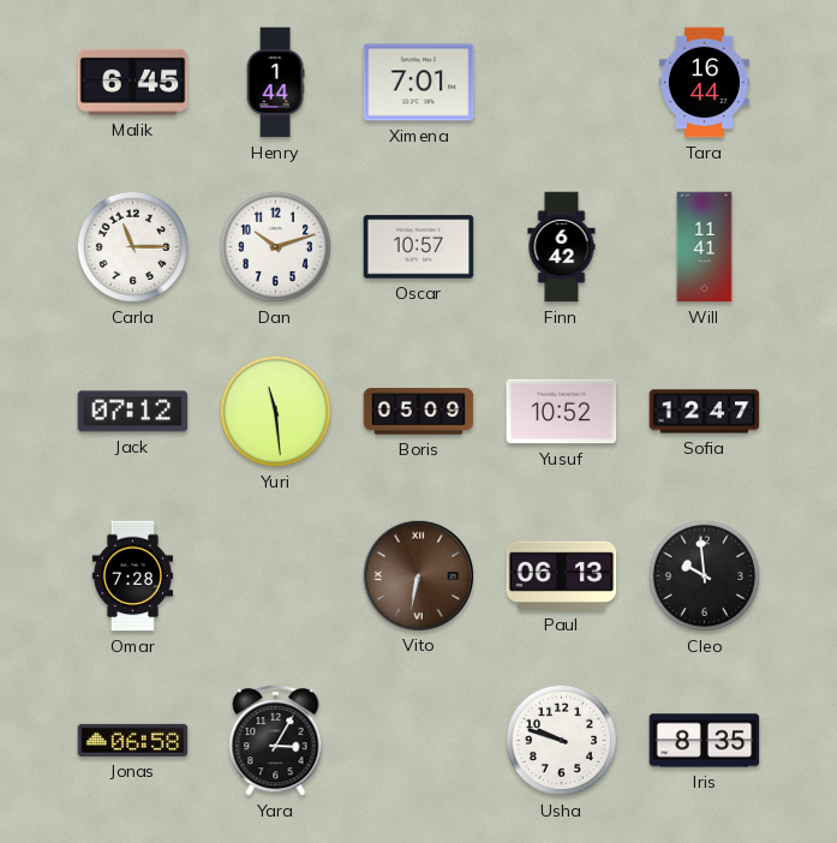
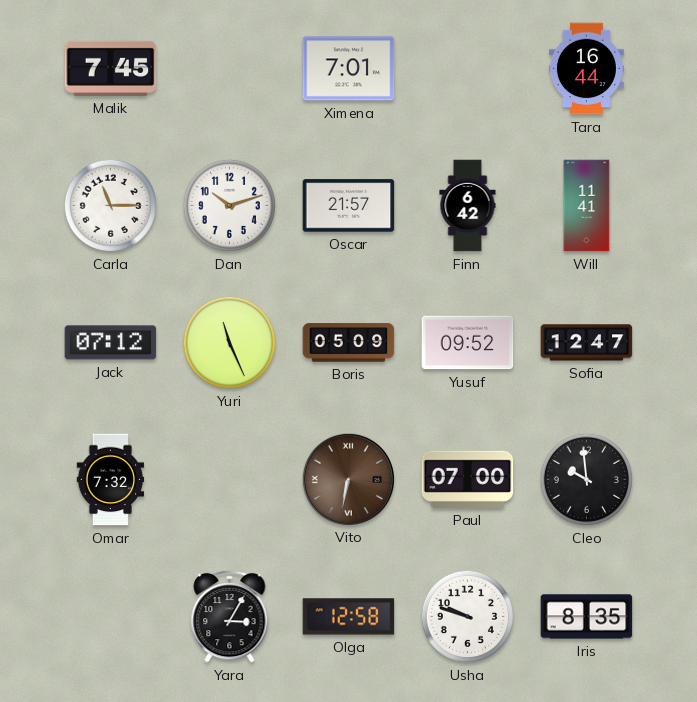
Malik: 6:45 -> 7:45 (111, 68)
Henry: 1:44 -> none (275, 83)
Oscar: 10:57 -> 21:57 (349, 206)
Yuri: 11:29 -> 11:26 (229, 342)
Yusuf: 10:52 -> 09:52 (468, 343)
Omar: 7:28 -> 7:32 (111, 480)
Paul: 06:13 -> 07:00 (468, 479)
Jonas: 06:58 -> none (133, 740)
Olga: none -> 12:58 (349, 617)
